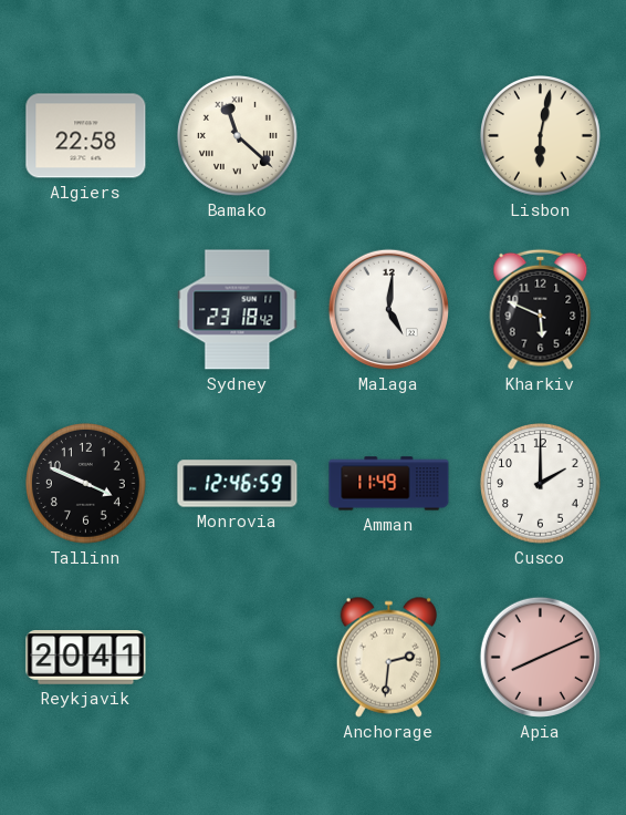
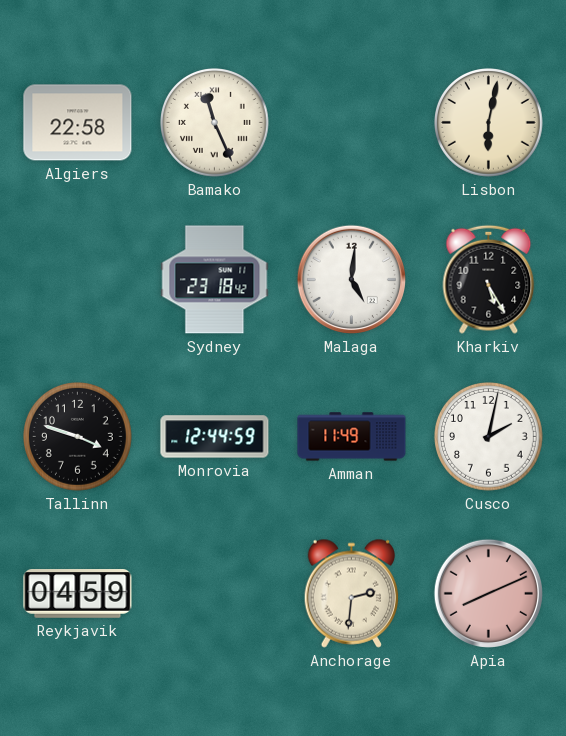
Bamako: 11:22 -> 11:26 (215, 123)
Kharkiv: 5:49 -> 5:25 (489, 279)
Tallinn: 3:49 -> 3:48 (78, 437)
Monrovia: 12:46 -> 12:44 (215, 437)
Cusco: 2:00 -> 2:02 (489, 437)
Reykjavik: 20:41 -> 04:59 (78, 594)
